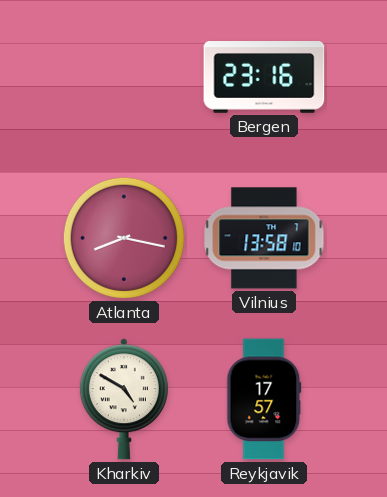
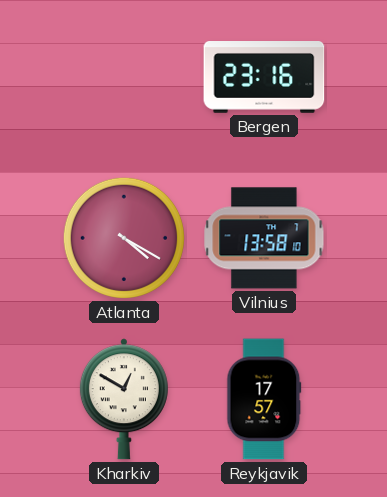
Atlanta: 8:17 -> 4:20 (124, 238)
Kharkiv: 4:50 -> 12:50 (124, 399)
